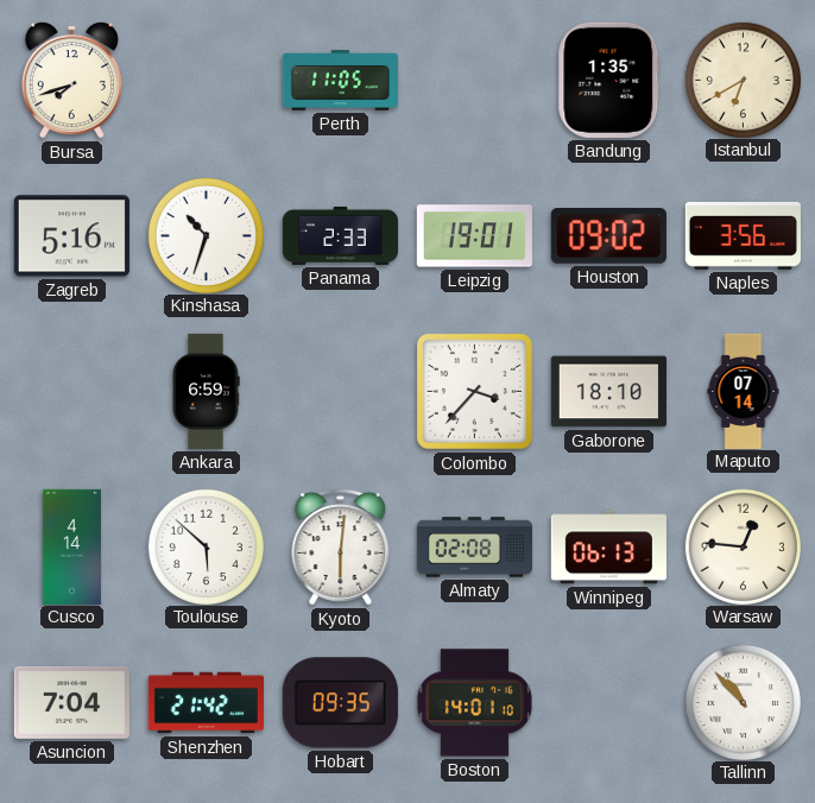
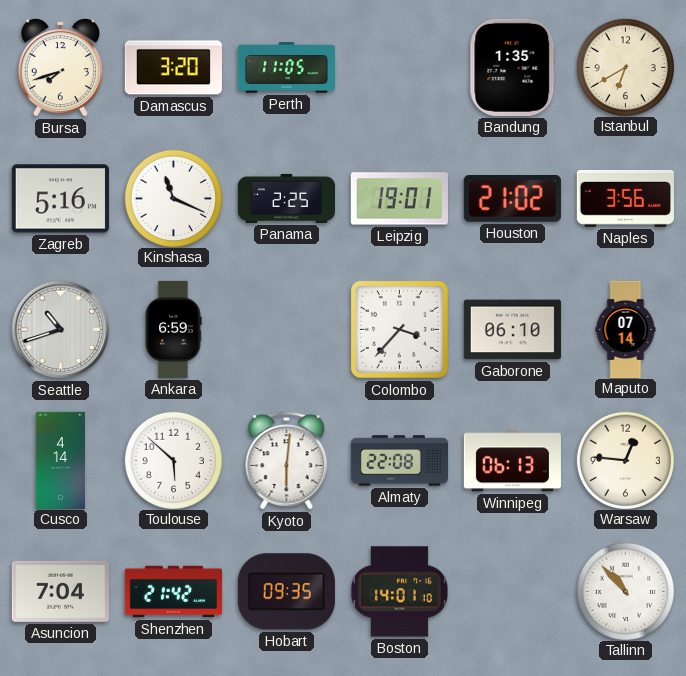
Damascus: none -> 3:20 (173, 68)
Kinshasa: 10:33 -> 11:19 (173, 198)
Panama: 2:33 -> 2:25 (286, 198)
Houston: 09:02 -> 21:02 (512, 199)
Seattle: none -> 10:42 (61, 330)
Gaborone: 18:10 -> 06:10 (512, 330)
Almaty: 02:08 -> 22:08 (399, 461)
